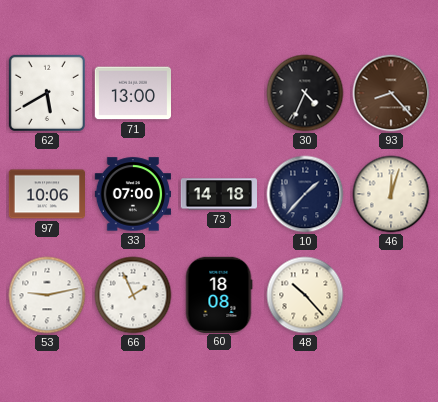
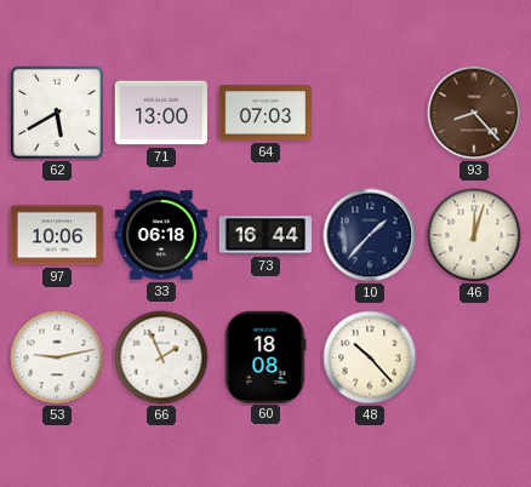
64: none -> 07:03 (264, 113)
30: 4:34 -> none (305, 93)
33: 07:00 -> 06:18 (160, 235)
73: 14:18 -> 16:44 (264, 235)
